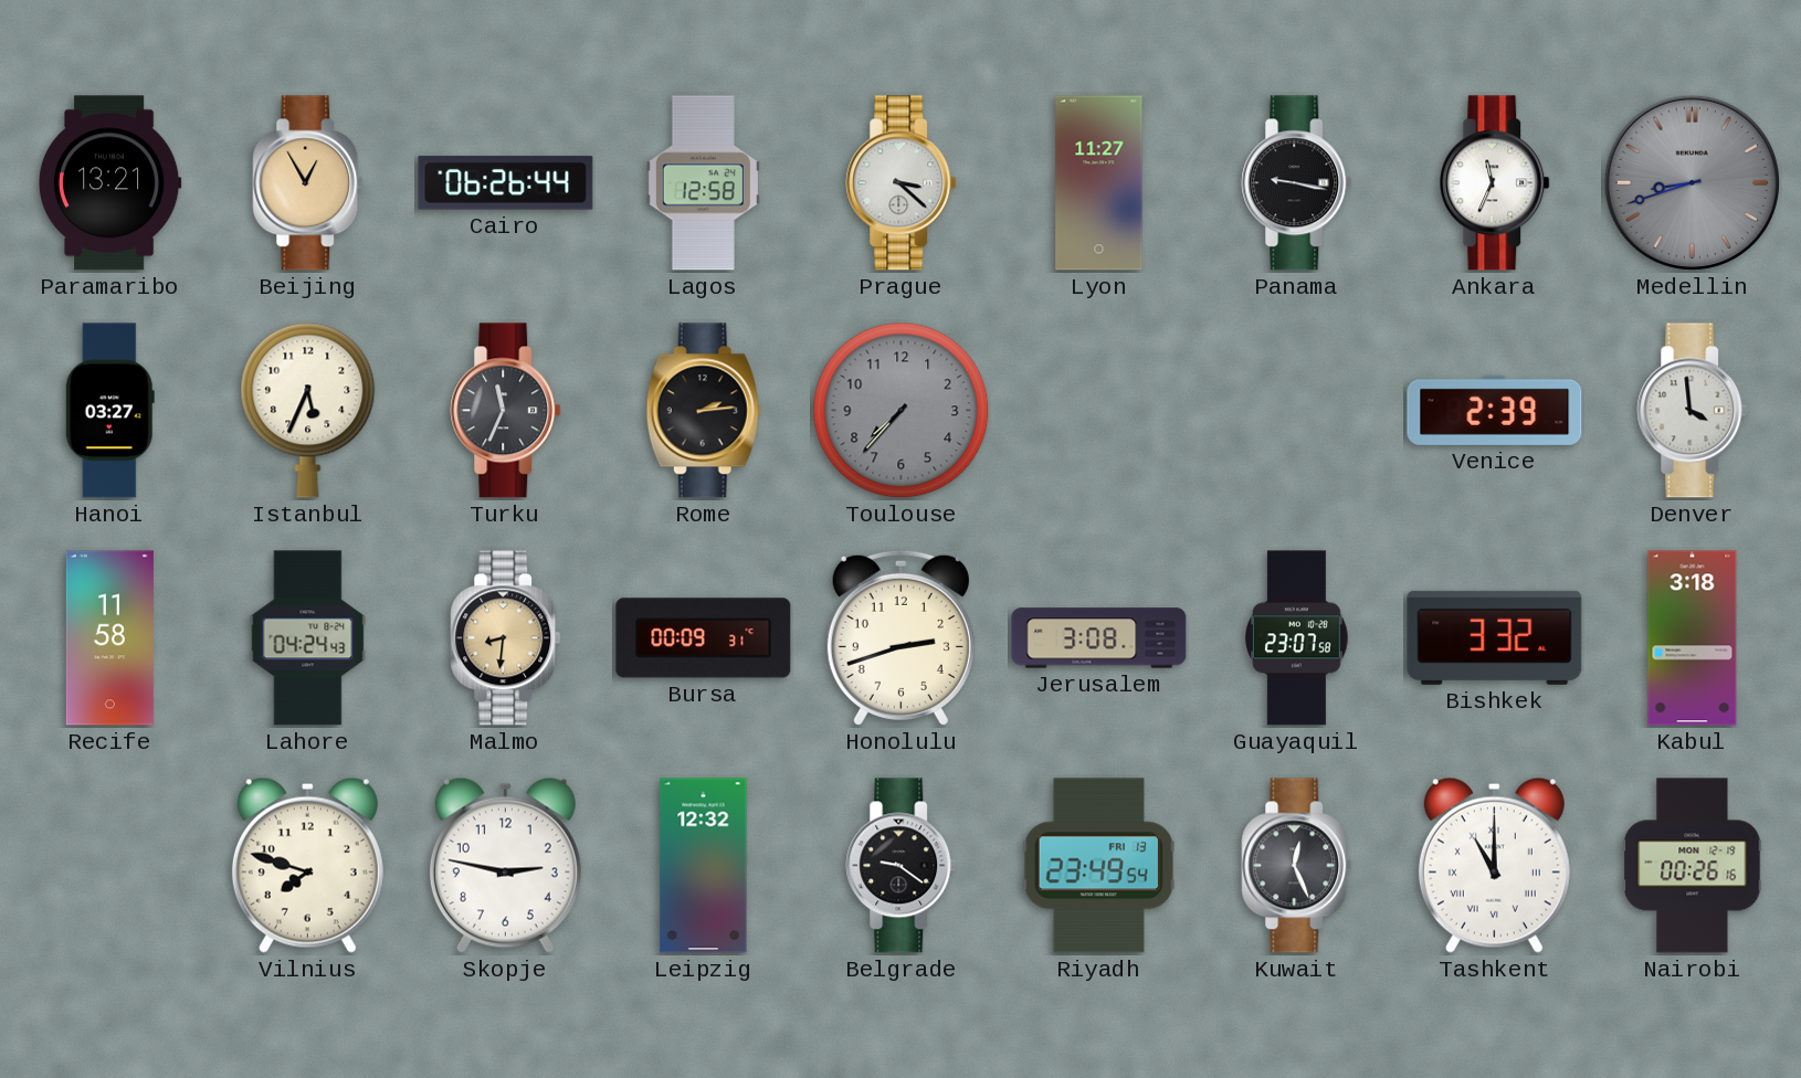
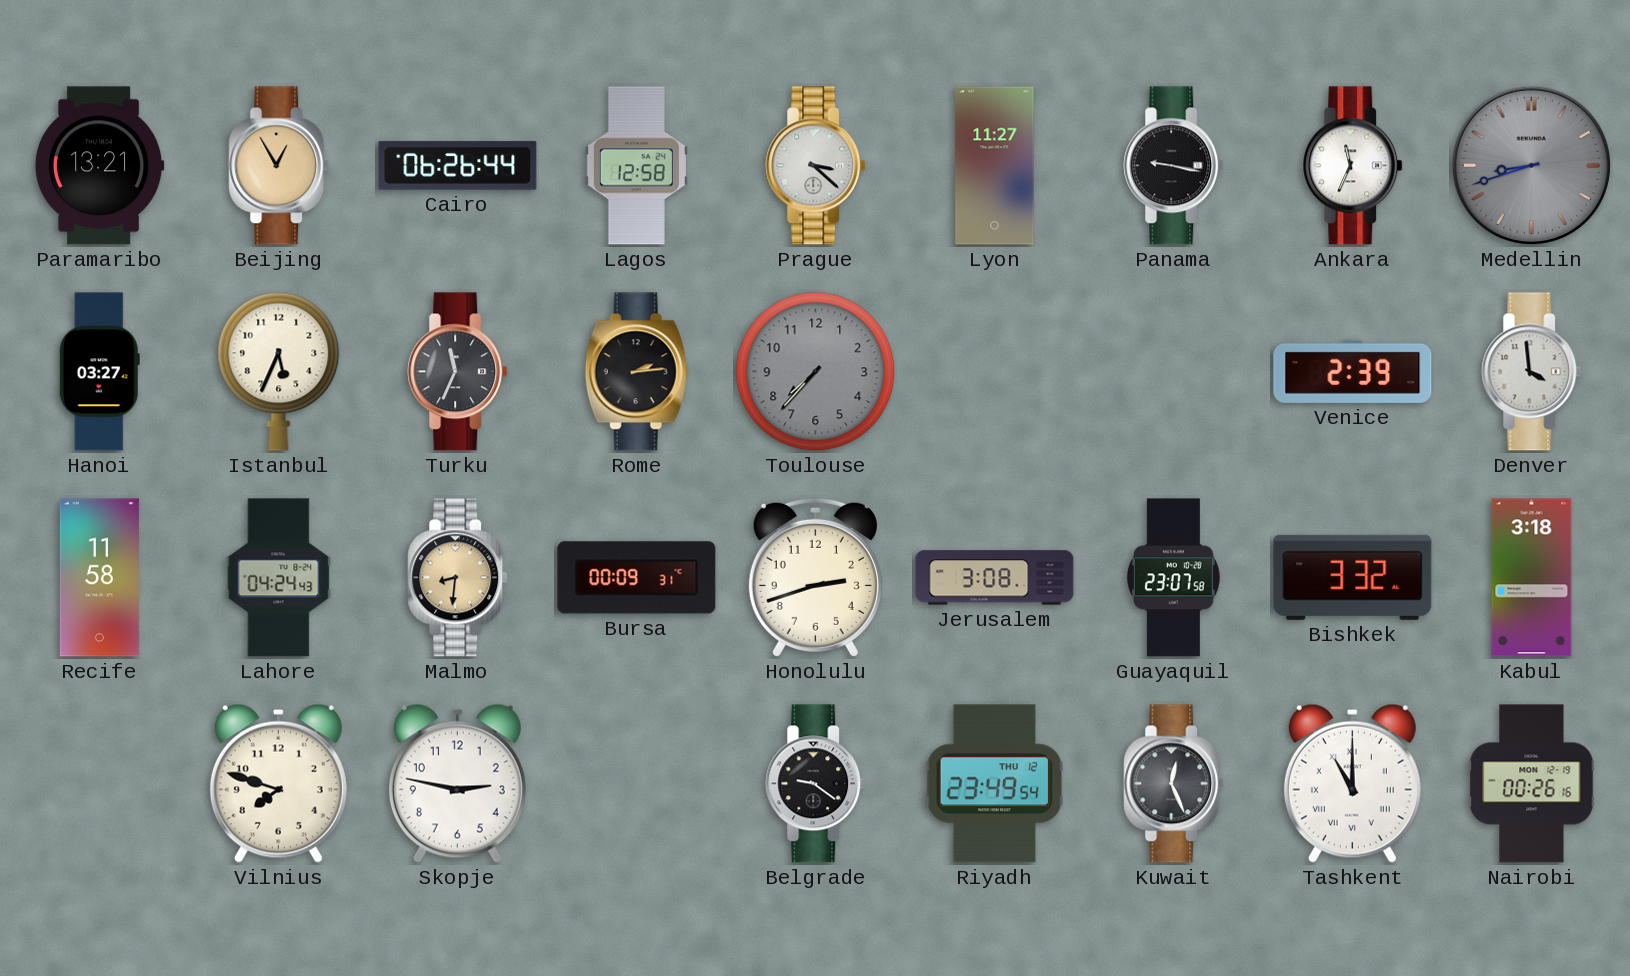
Leipzig: 12:32 -> none (704, 866)
Riyadh date: FRI 13 -> THU 12 (994, 784)
